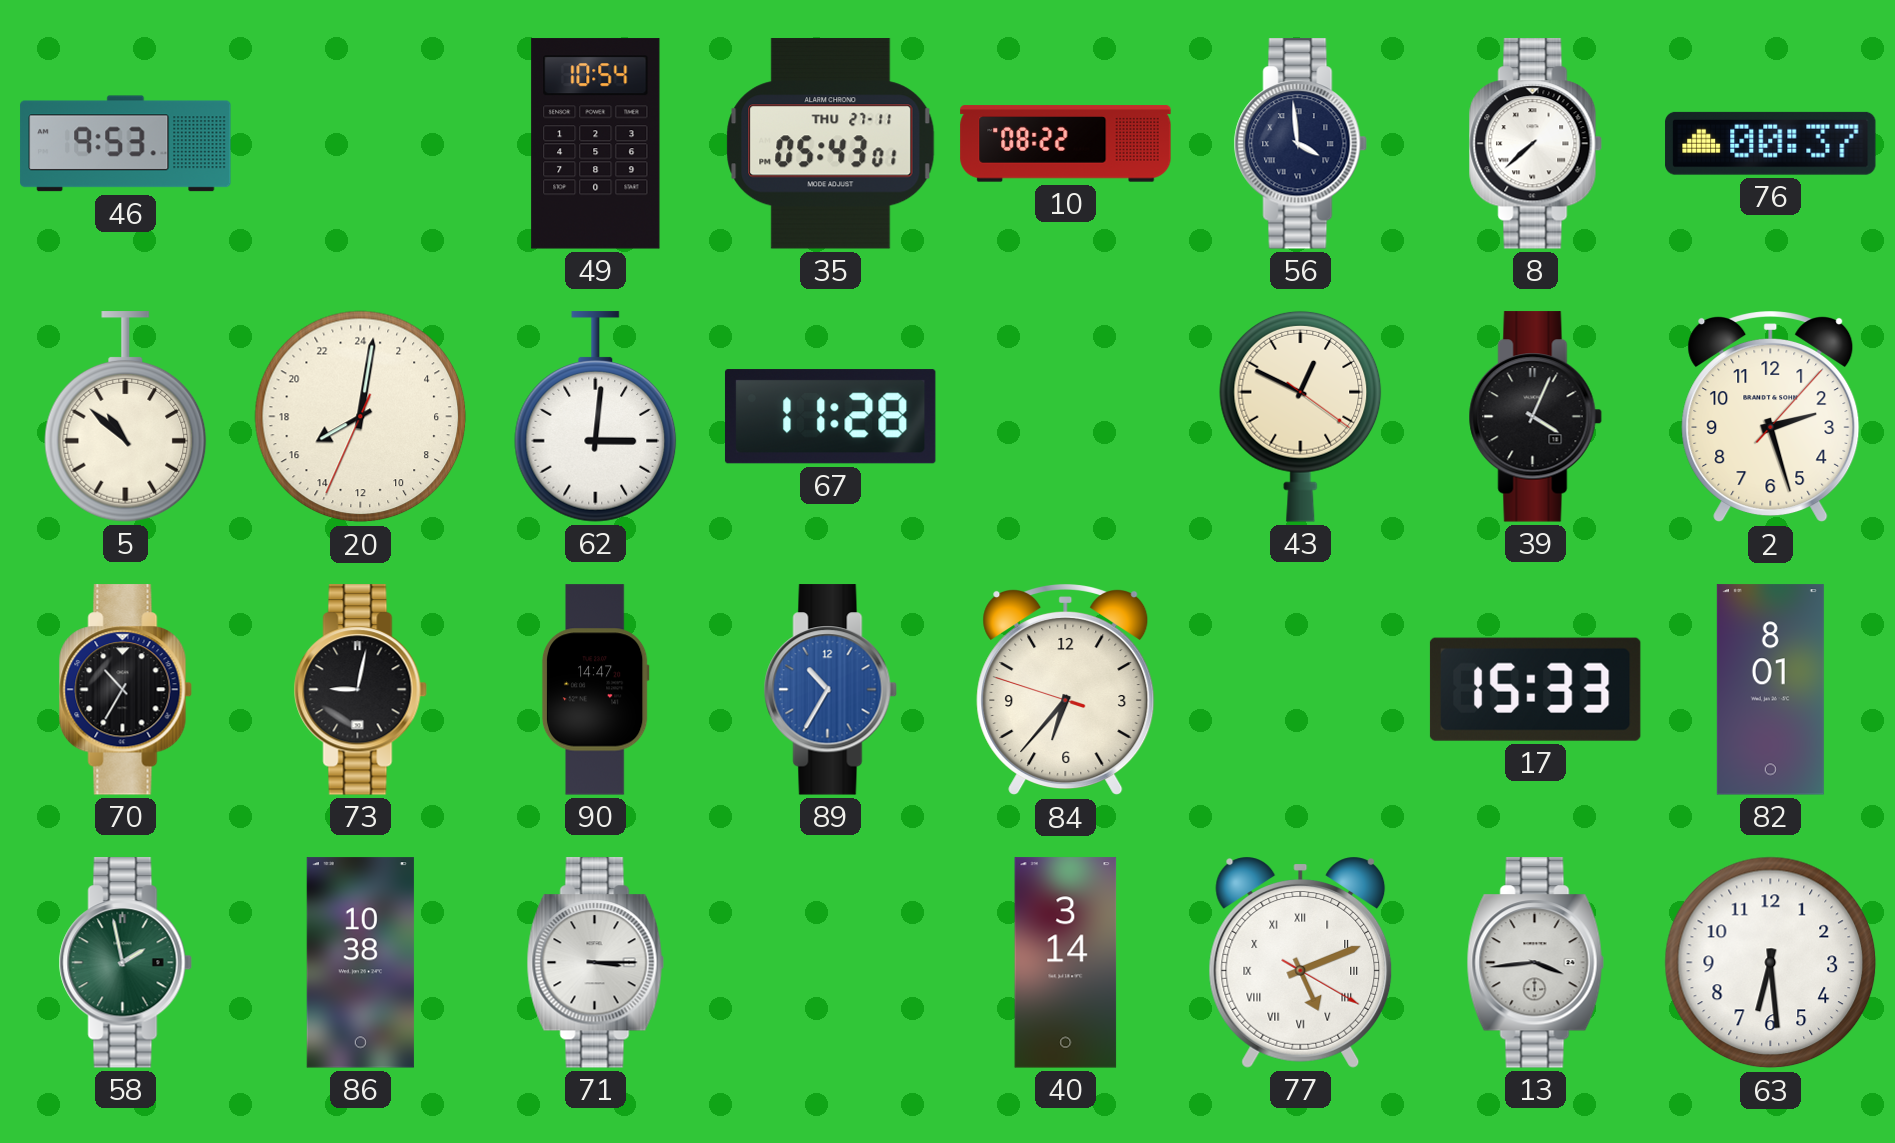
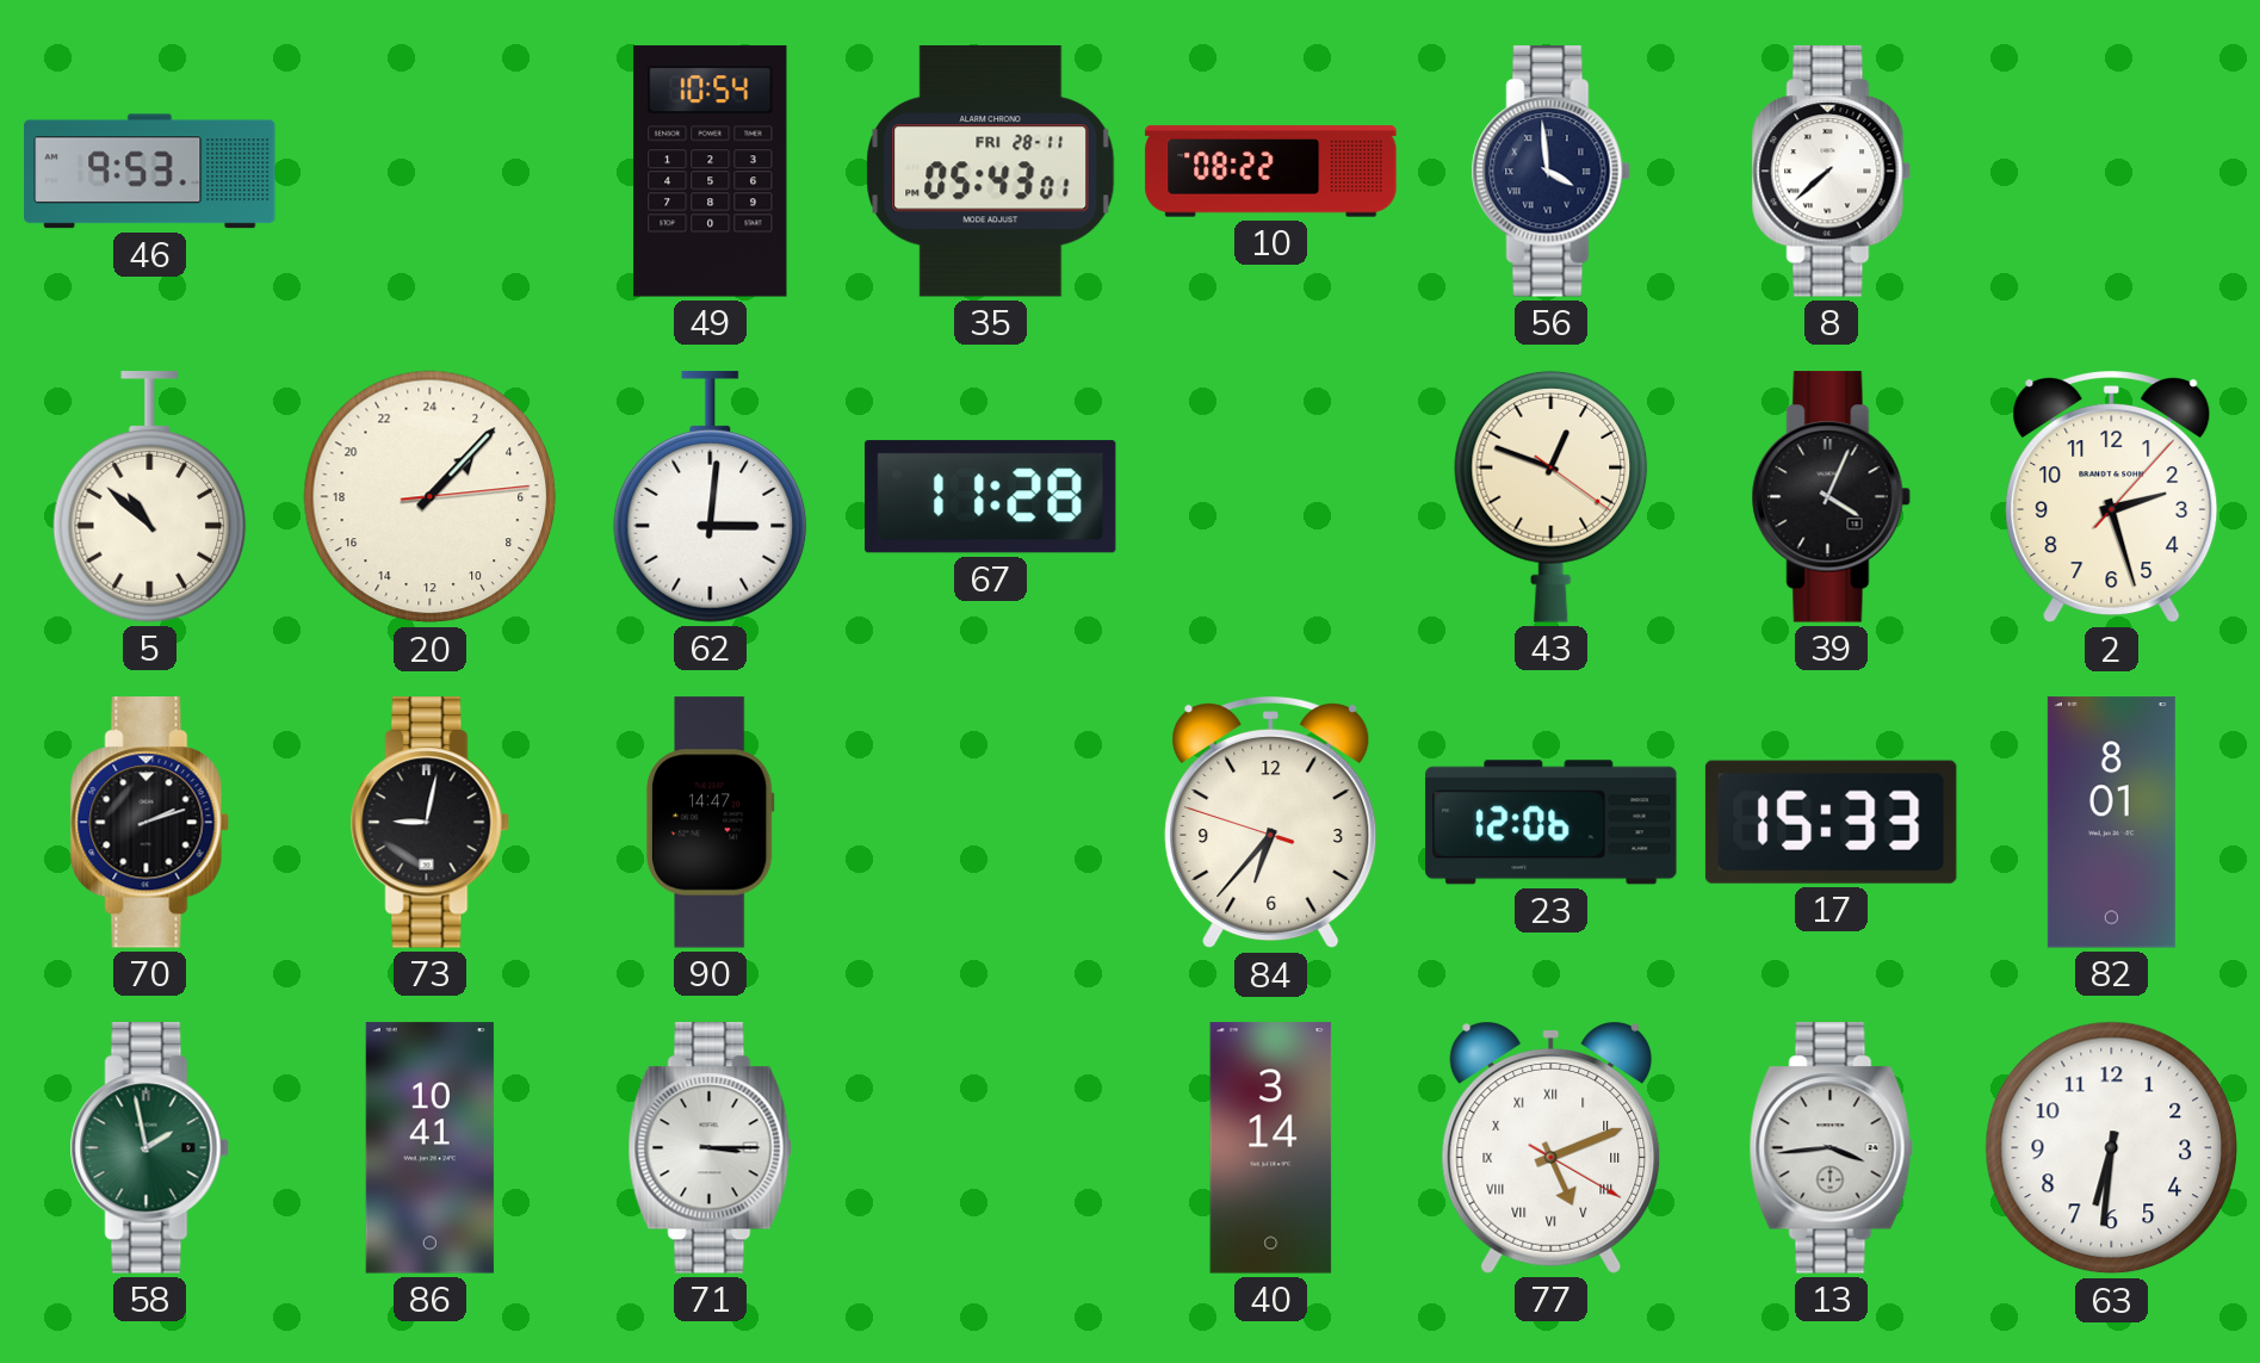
35 date: THU 27-11 -> FRI 28-11 (991, 172)
76: 00:37 -> none (1771, 143)
20: 16:01 -> 3:07 (431, 497)
43: 12:49 -> 12:48 (1552, 496)
70: 10:35 -> 2:12 (149, 823)
89: 10:35 -> none (830, 690)
23: none -> 12:06 (1552, 823)
86: 10:38 -> 10:41 (429, 1148)
63: 6:29 -> 6:31 (2112, 1148)
